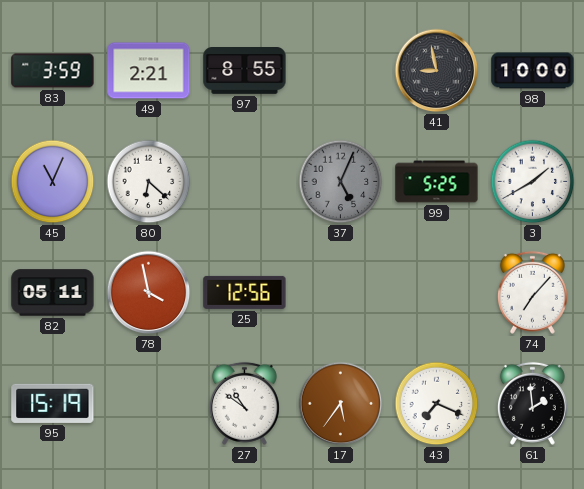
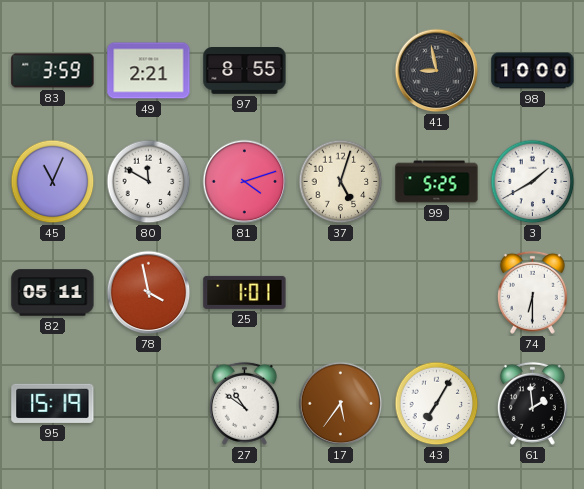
80: 6:22 -> 11:50 (149, 182)
81: none -> 4:12 (245, 182)
37: 5:04 -> 5:03 (341, 182)
37 dial: grey -> cream (341, 182)
25: 12:56 -> 1:01 (245, 292)
74: 7:07 -> 6:30 (532, 292)
43: 7:19 -> 7:05 (437, 404)
